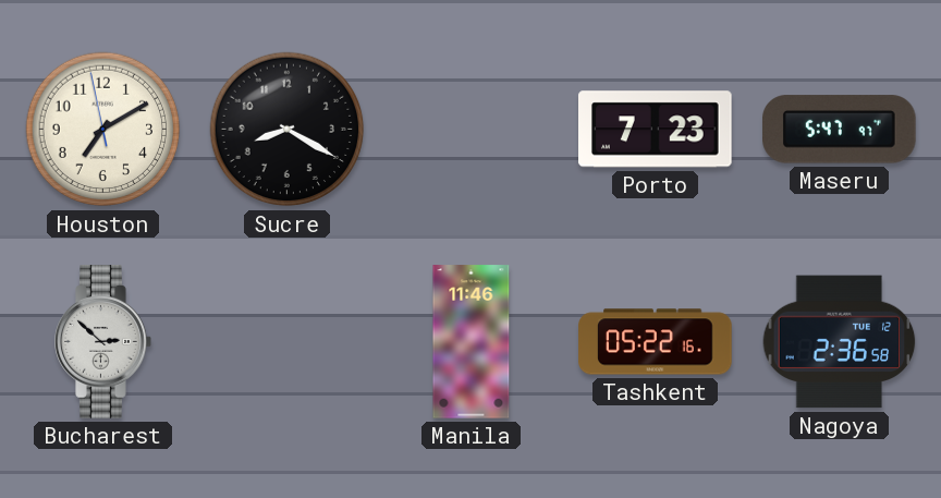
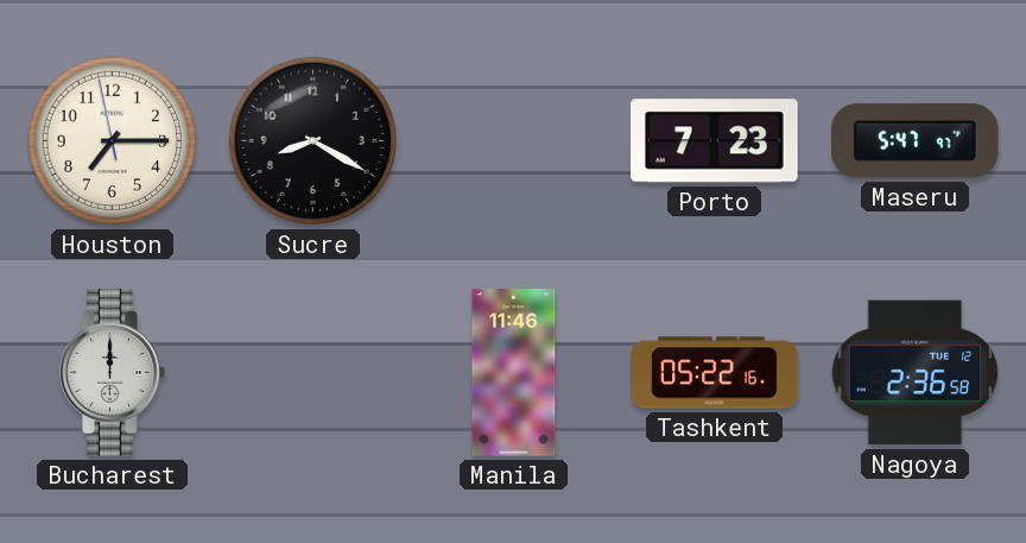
Houston: 7:09 -> 7:14 (113, 141)
Bucharest: 2:52 -> 12:00 (113, 373)
